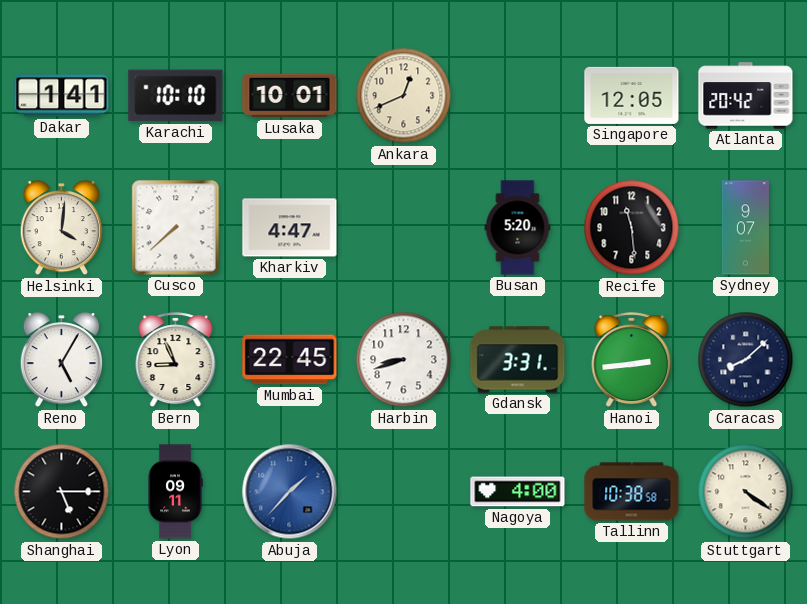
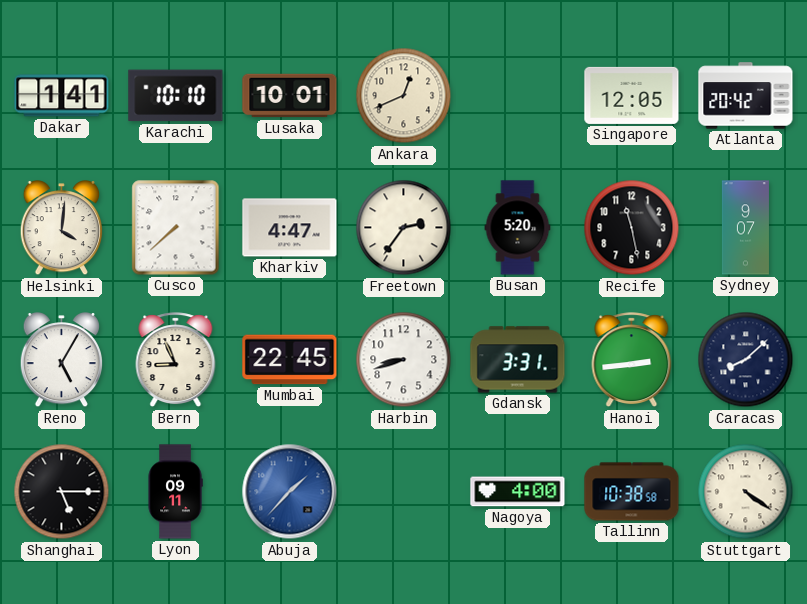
Freetown: none -> 2:36 (404, 228)
Recife: 11:29 -> 11:28 (632, 228)
